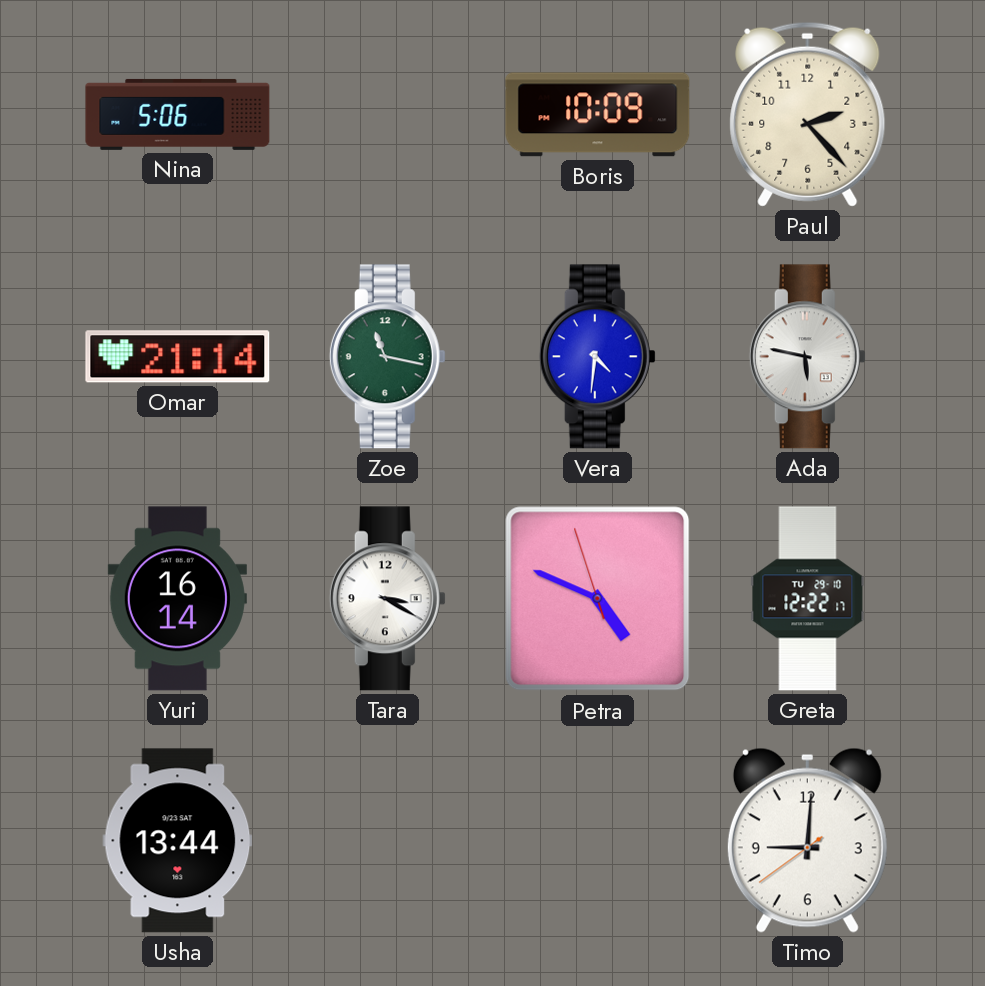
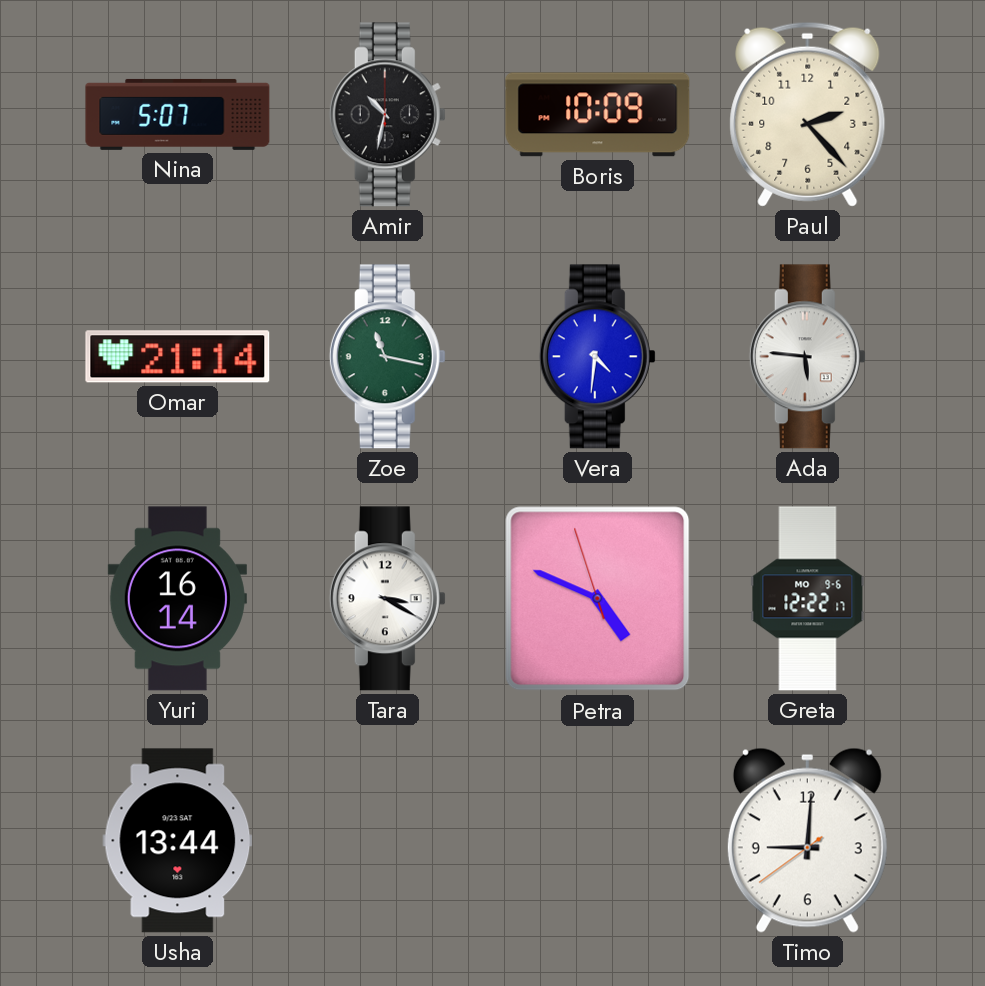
Nina: 5:06 -> 5:07 (178, 114)
Amir: none -> 10:32 (387, 115)
Ada: 5:47 -> 5:46 (807, 357)
Greta date: TU 29-10 -> MO 9-6 (808, 599)
